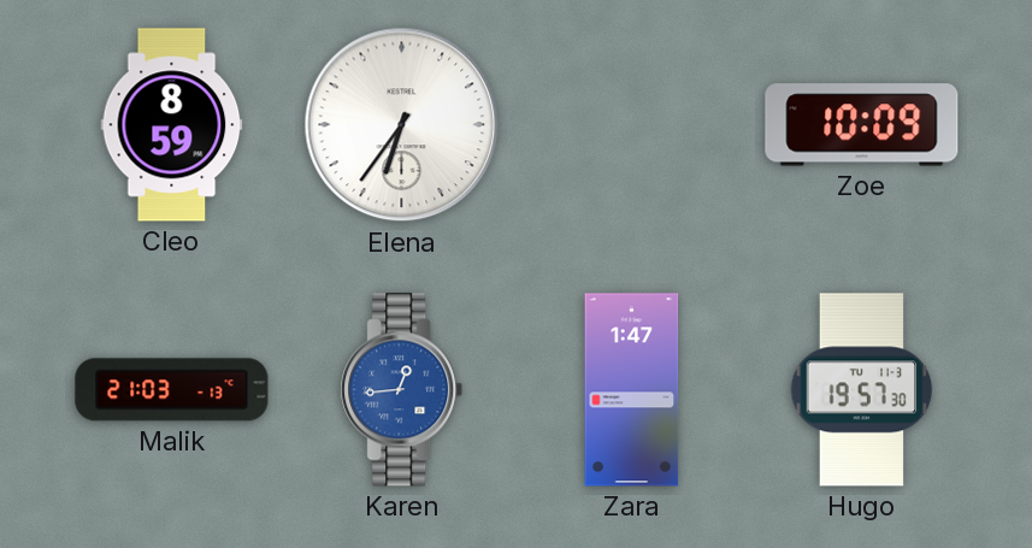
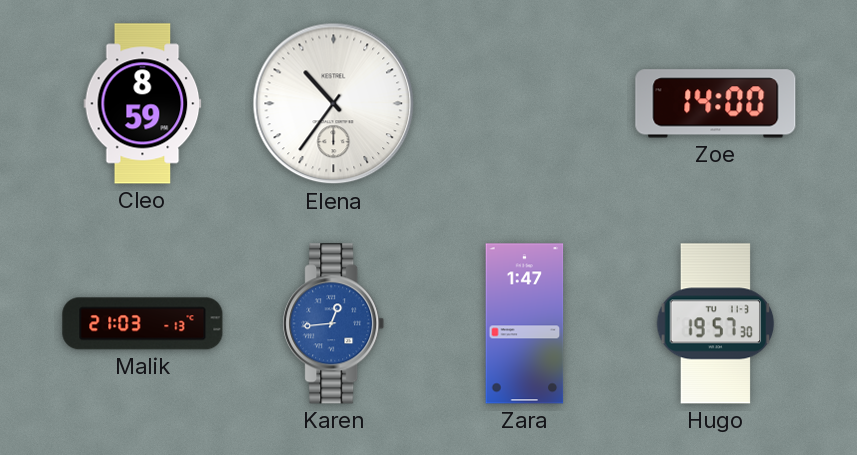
Elena: 6:36 -> 10:36 (334, 104)
Zoe: 10:09 -> 14:00 (716, 104)
